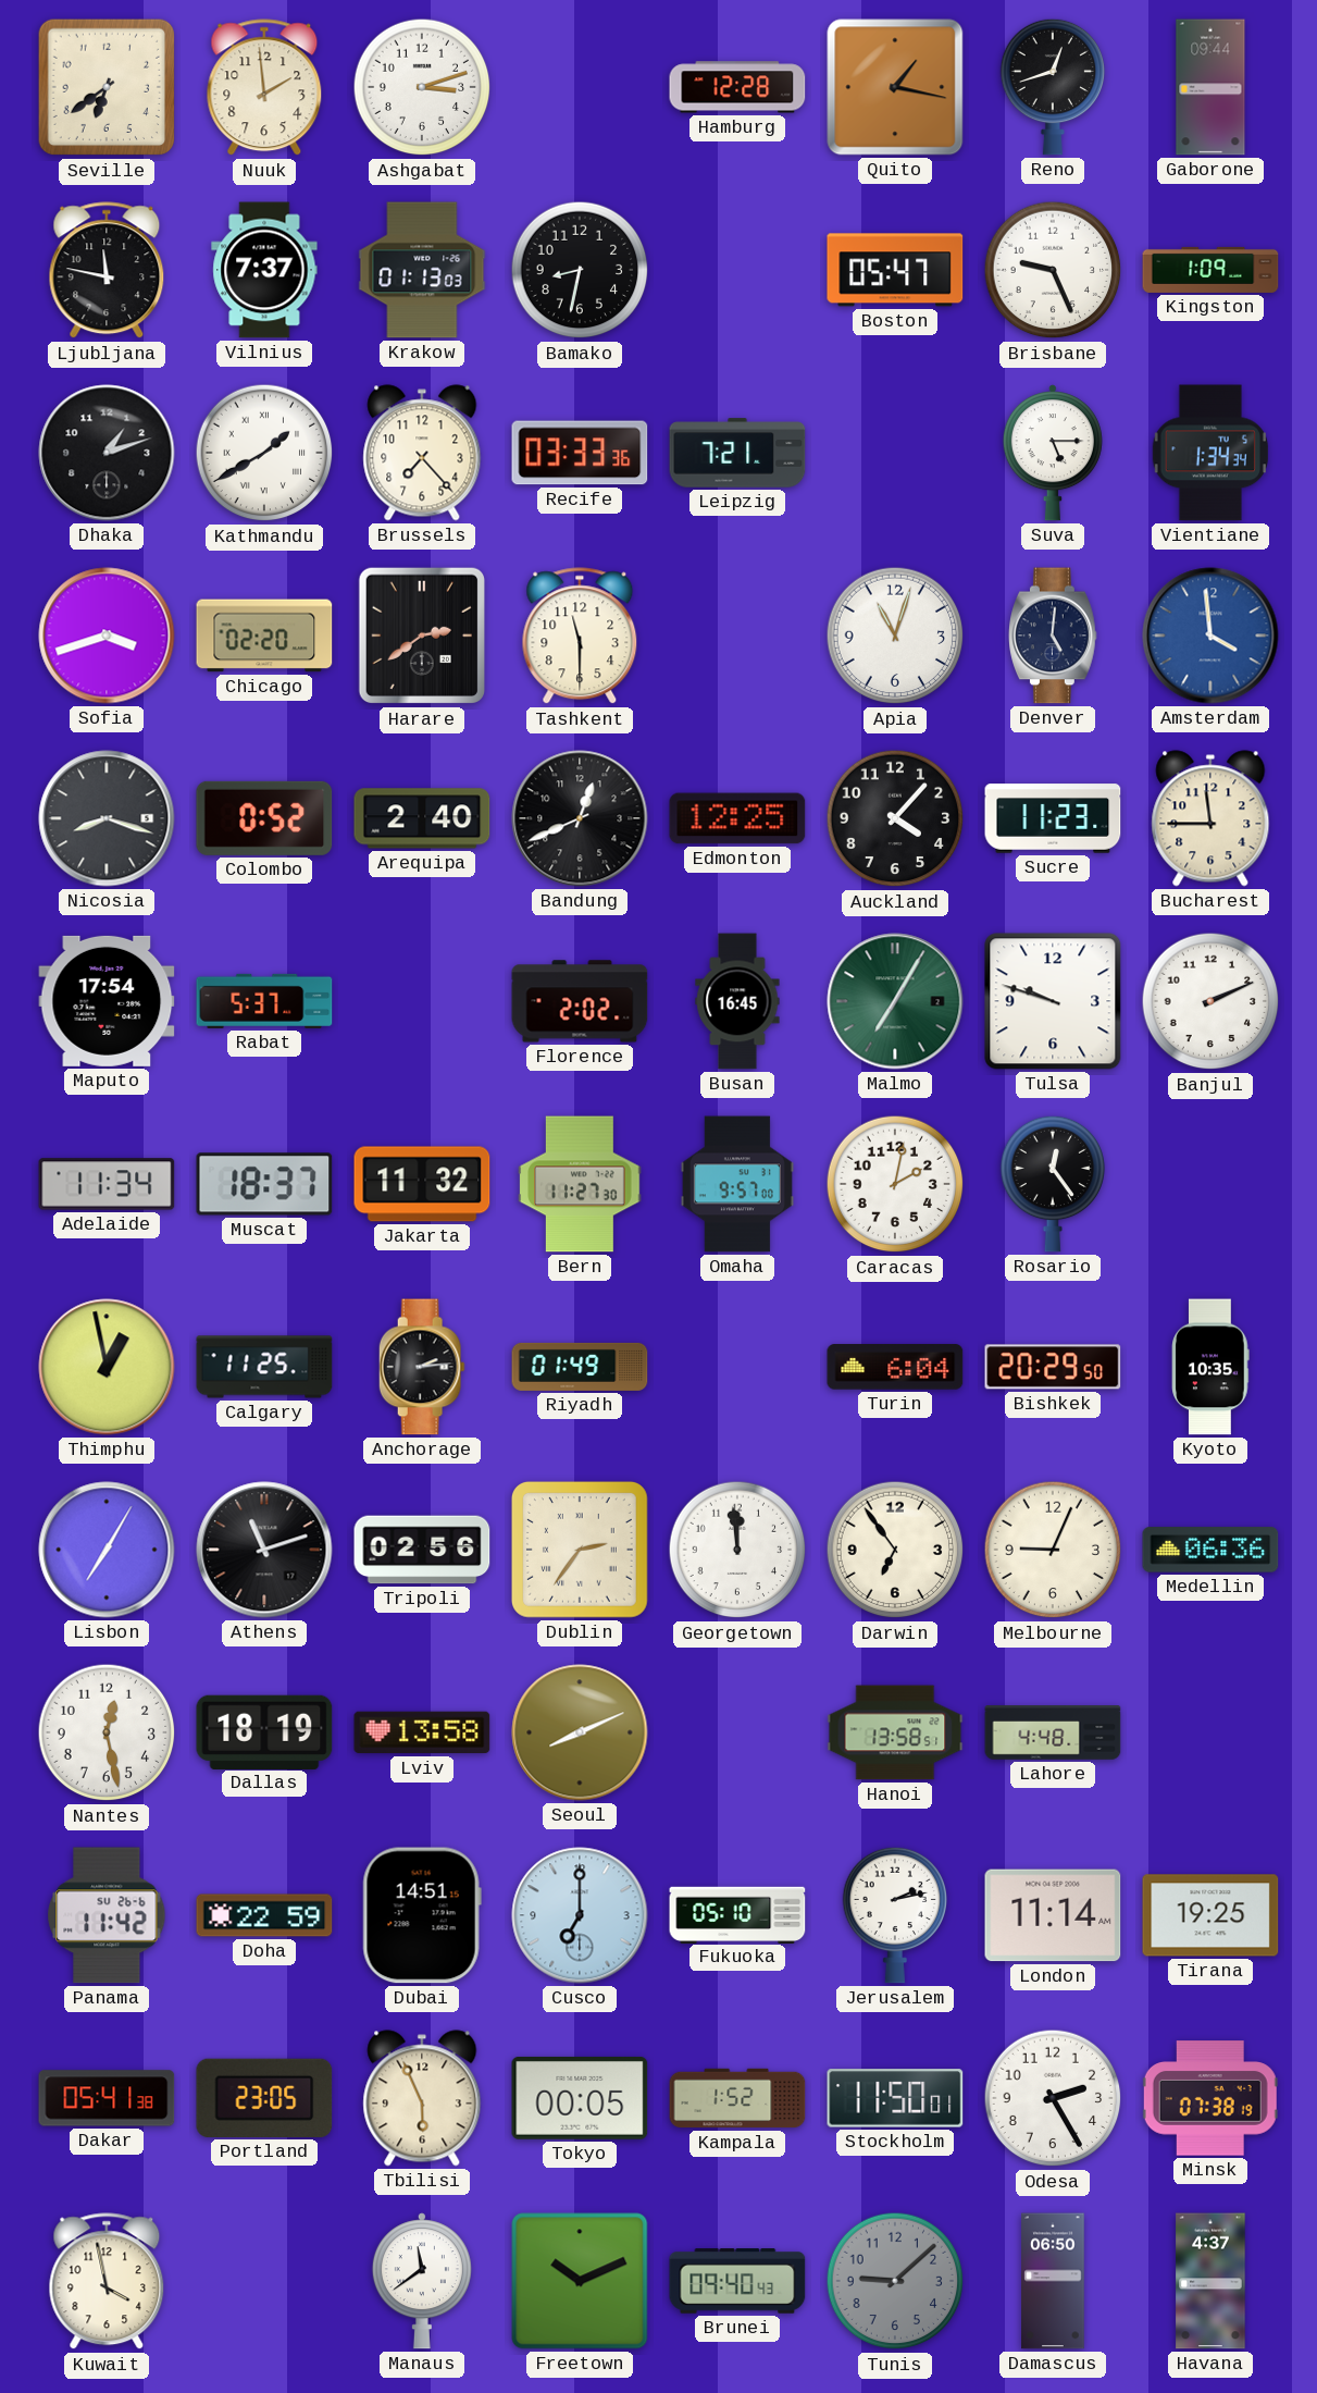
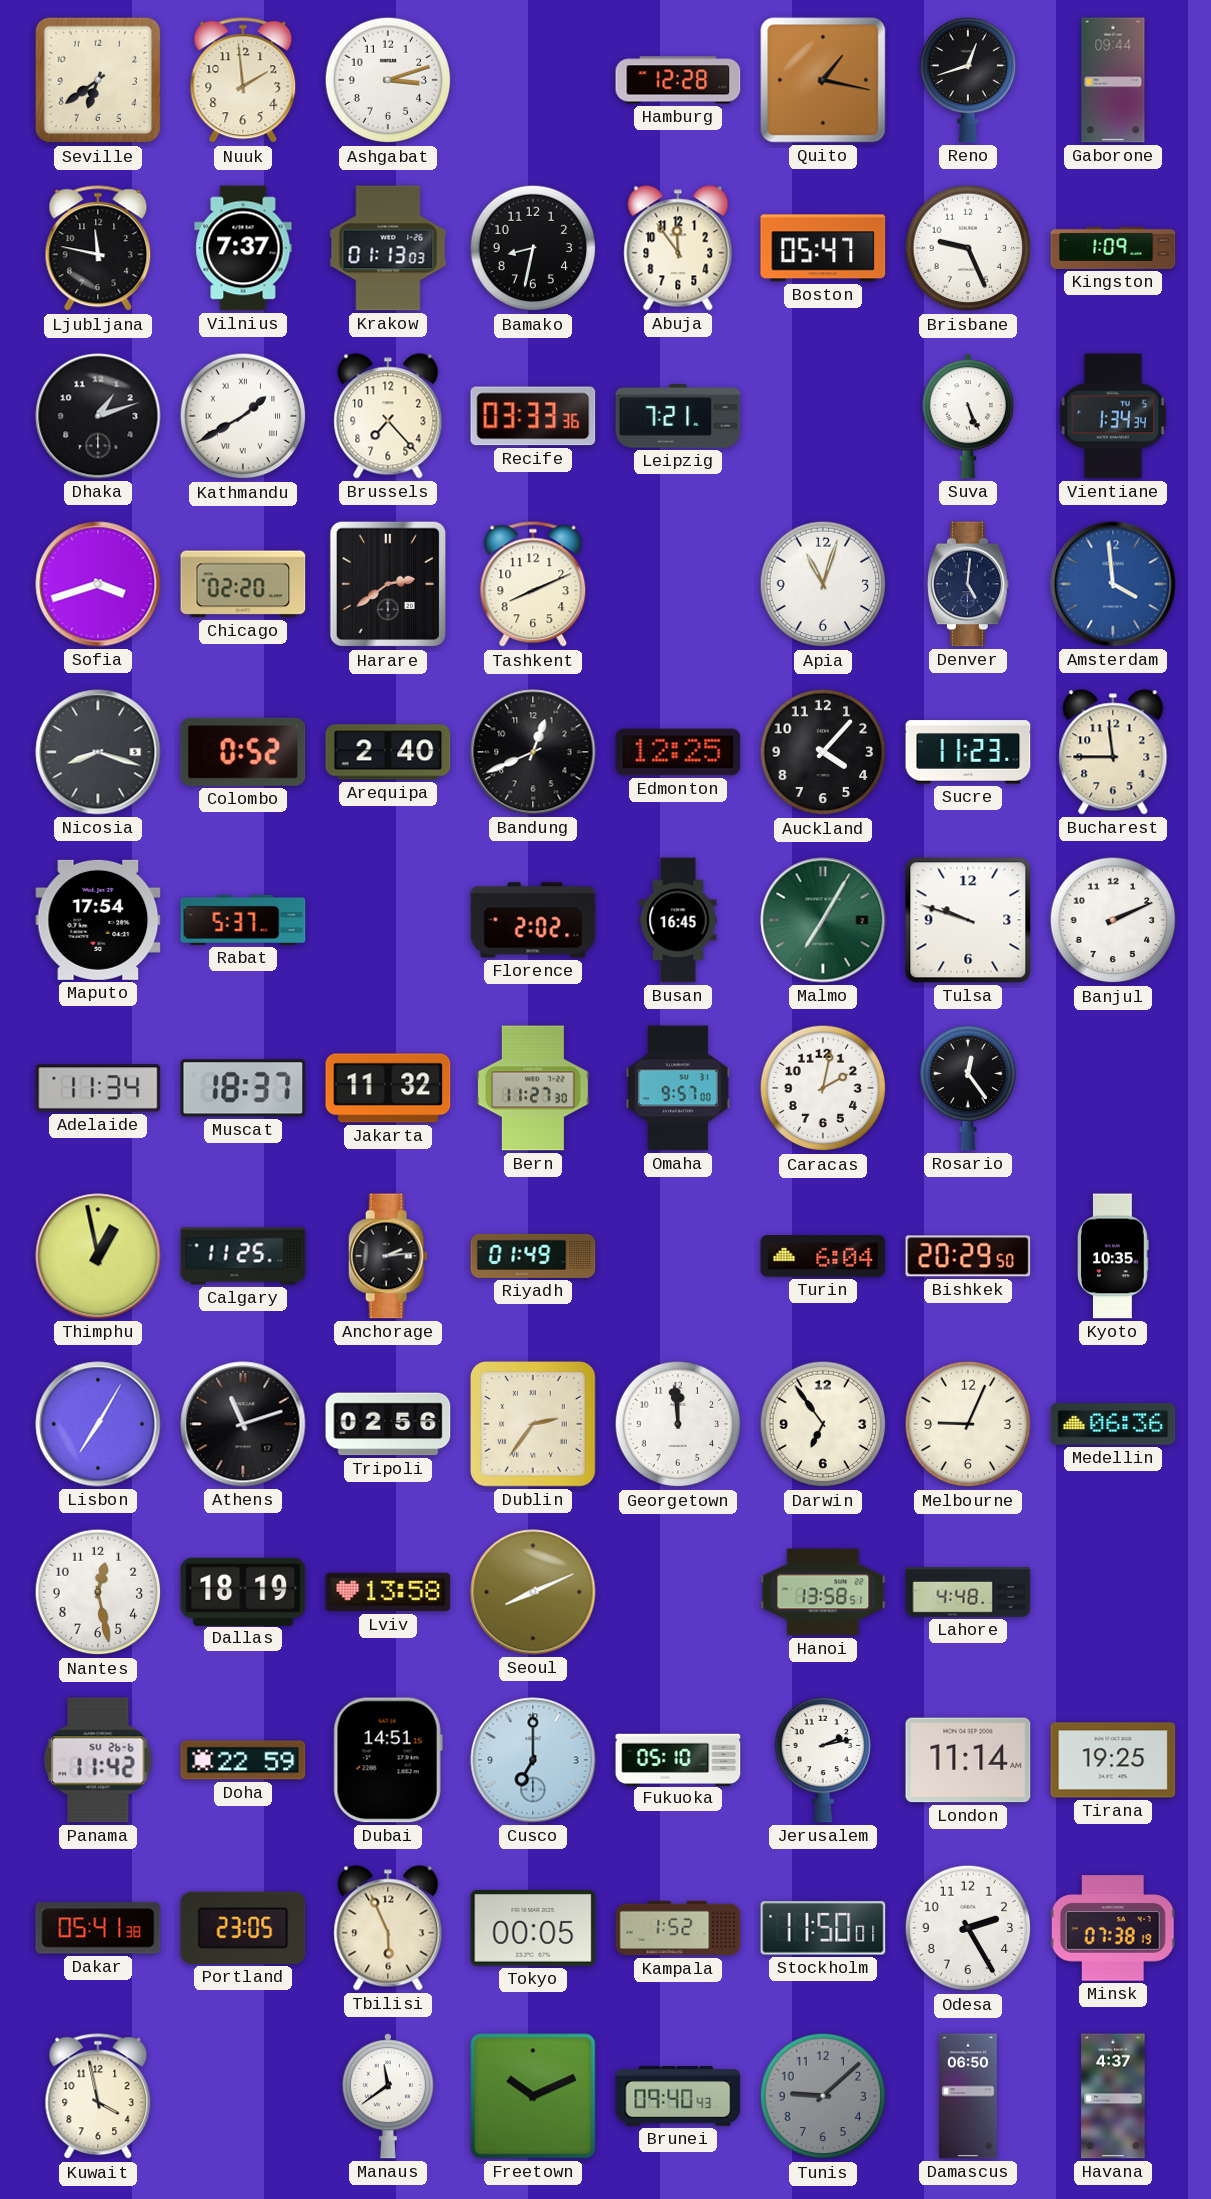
Abuja: none -> 11:54 (678, 248)
Suva: 5:15 -> 5:26 (968, 416)
Tashkent: 11:30 -> 8:11 (533, 585)
